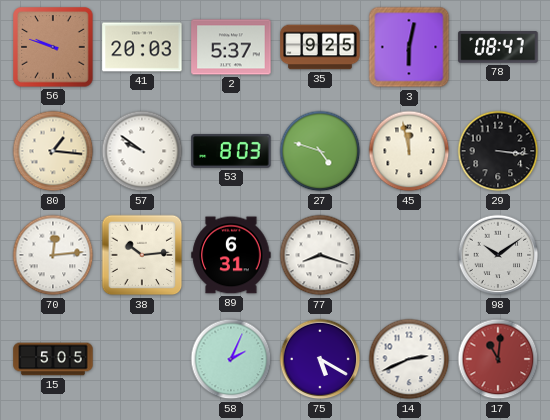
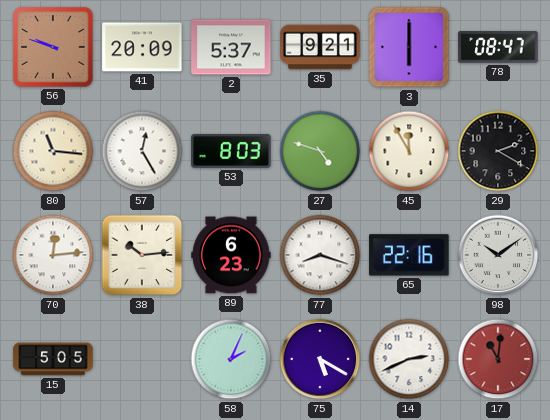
41: 20:03 -> 20:09 (142, 47)
35: 9:25 -> 9:21 (320, 47)
3: 6:02 -> 6:00 (409, 47)
80: 1:16 -> 11:16 (53, 151)
57: 9:51 -> 12:25 (142, 151)
45: 11:58 -> 11:55 (409, 151)
29: 3:16 -> 2:20 (498, 151)
89: 6:31 -> 6:23 (231, 255)
65: none -> 22:16 (409, 255)
